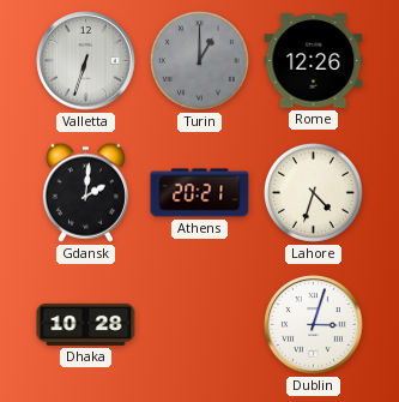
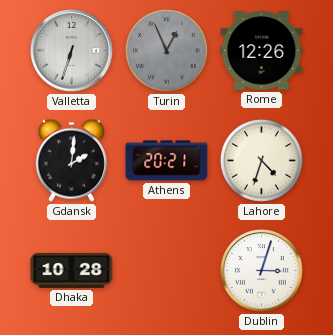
Turin: 1:00 -> 12:56 (166, 50)
